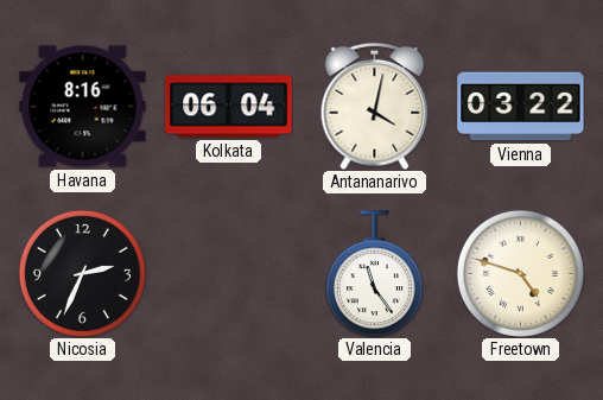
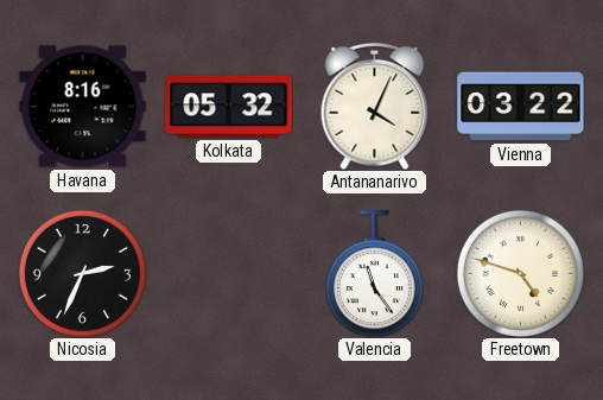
Kolkata: 06:04 -> 05:32 (229, 107)
Antananarivo: 4:02 -> 4:04 (375, 106)
